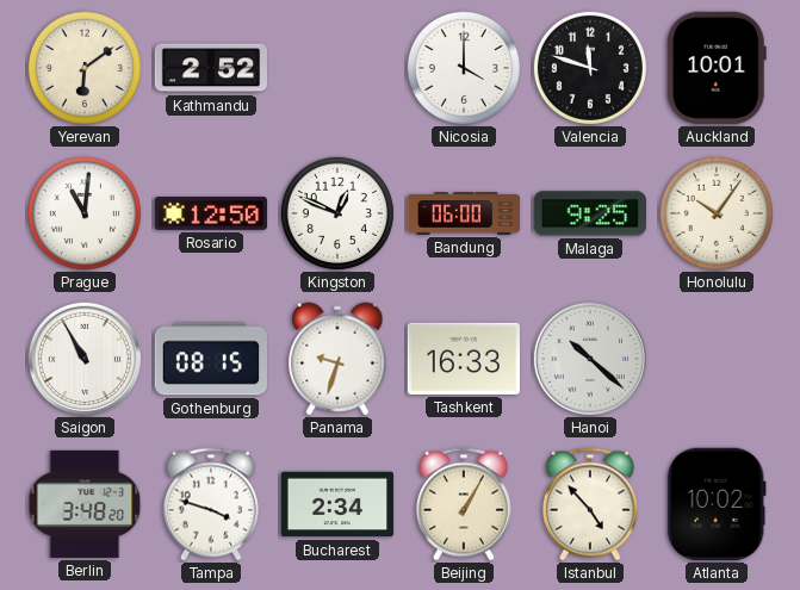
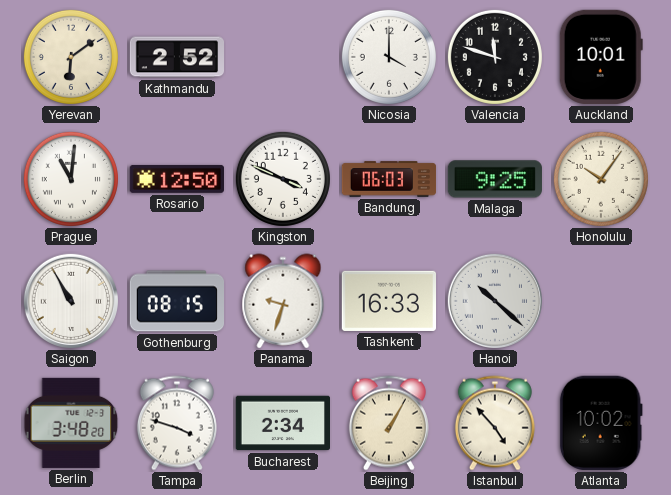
Kingston: 12:49 -> 3:49 (283, 179)
Bandung: 06:00 -> 06:03 (389, 179)
